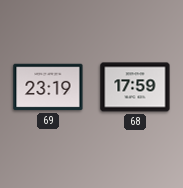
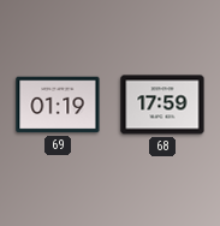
69: 23:19 -> 01:19 (58, 105)
